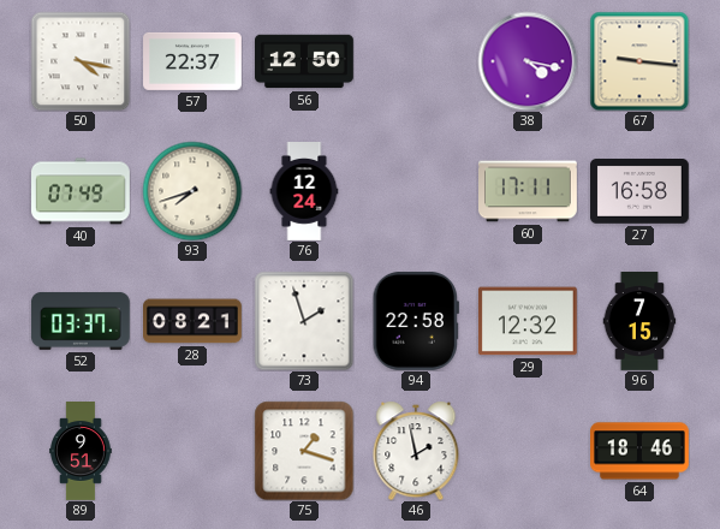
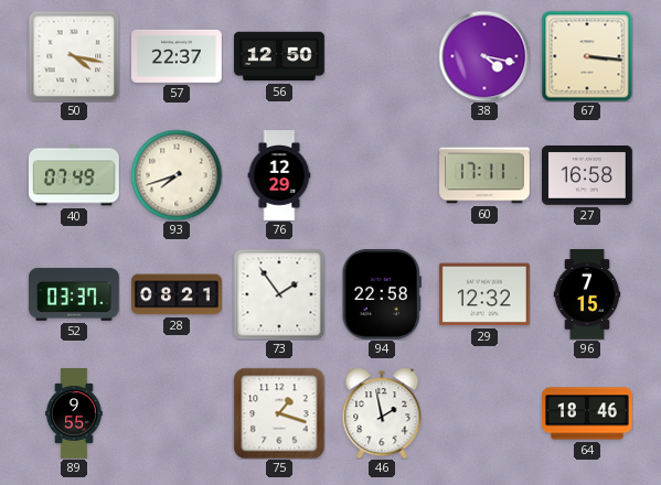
67: 9:16 -> 3:16 (587, 56)
76: 12:24 -> 12:29 (279, 176)
73: 1:57 -> 1:54 (279, 294)
89: 9:51 -> 9:55 (74, 414)
